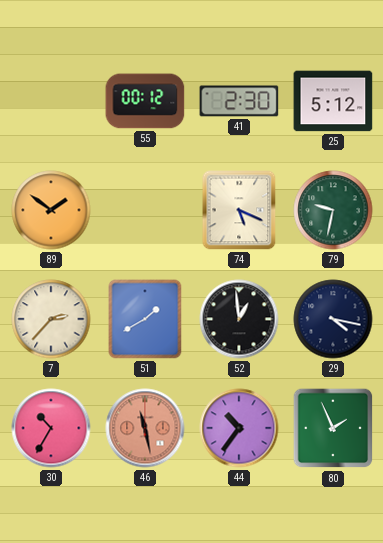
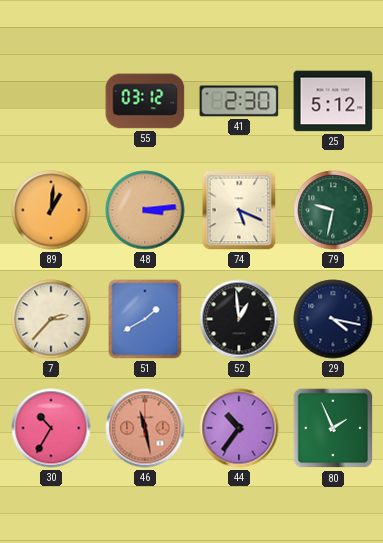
55: 00:12 -> 03:12 (145, 101)
89: 1:51 -> 1:01 (51, 210)
48: none -> 3:14 (145, 210)
